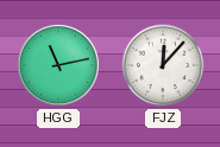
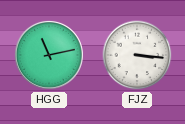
FJZ: 12:07 -> 3:16 (137, 55)
